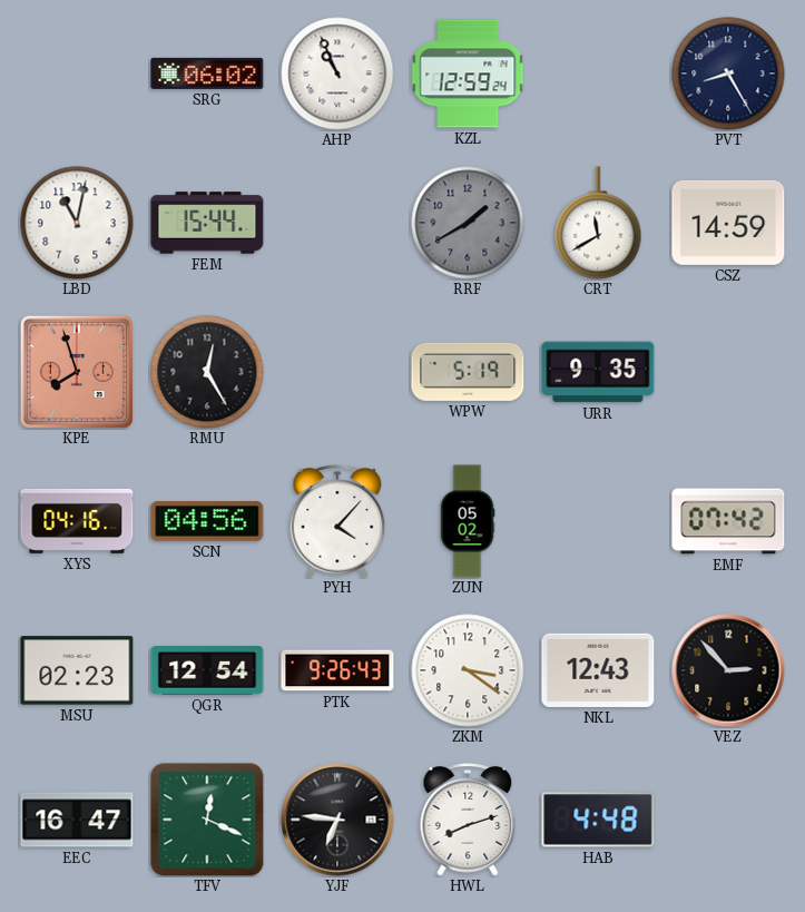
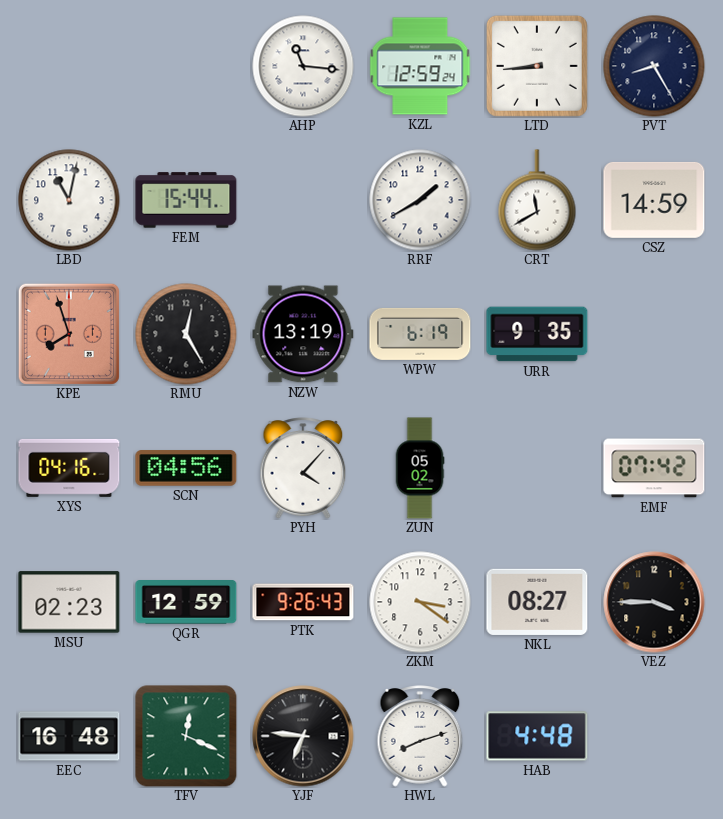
SRG: 06:02 -> none (207, 73)
AHP: 10:56 -> 11:16 (303, 66)
LTD: none -> 8:44 (537, 66)
RRF dial: grey -> white (420, 200)
NZW: none -> 13:19 (303, 334)
WPW: 5:19 -> 6:19 (420, 334)
QGR: 12:54 -> 12:59 (186, 603)
NKL: 12:43 -> 08:27 (537, 602)
VEZ: 2:53 -> 3:45 (654, 602)
EEC: 16:47 -> 16:48 (69, 736)
